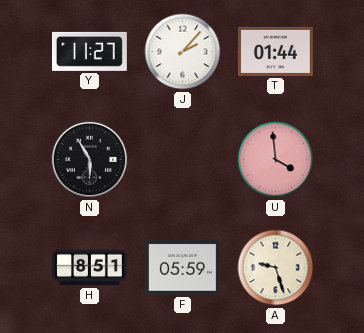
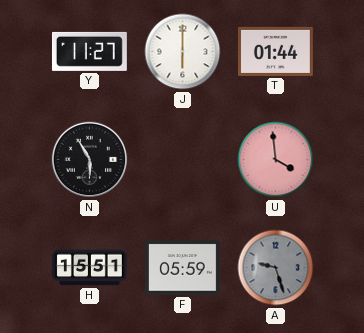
J: 2:07 -> 6:00 (183, 52)
H: 8:51 -> 15:51 (90, 268)
A dial: cream -> grey (276, 268)
